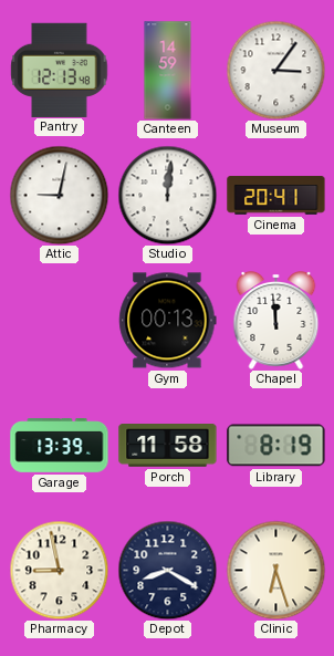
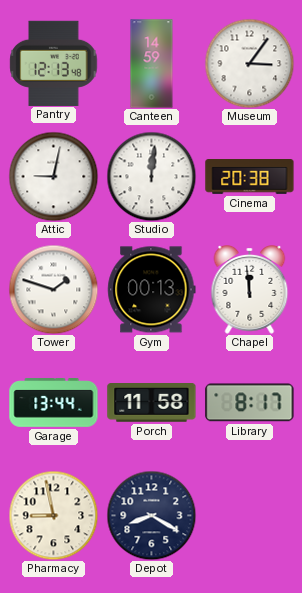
Cinema: 20:41 -> 20:38 (250, 177)
Tower: none -> 1:48 (53, 289)
Garage: 13:39 -> 13:44 (54, 403)
Library: 8:19 -> 8:17 (250, 403)
Clinic: 6:27 -> none (275, 570)
